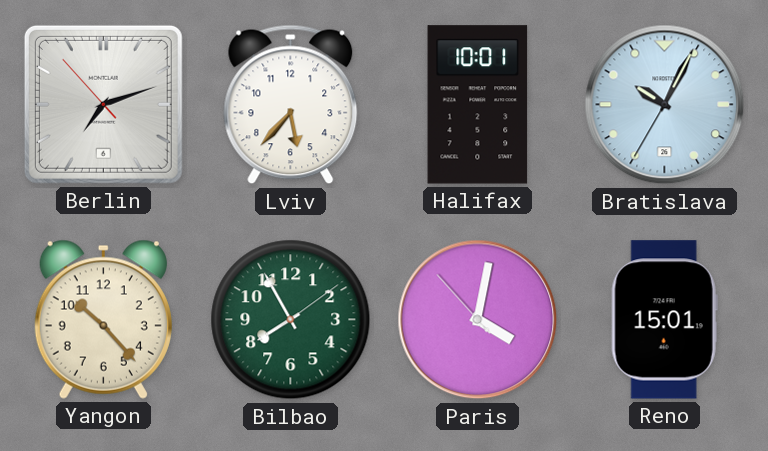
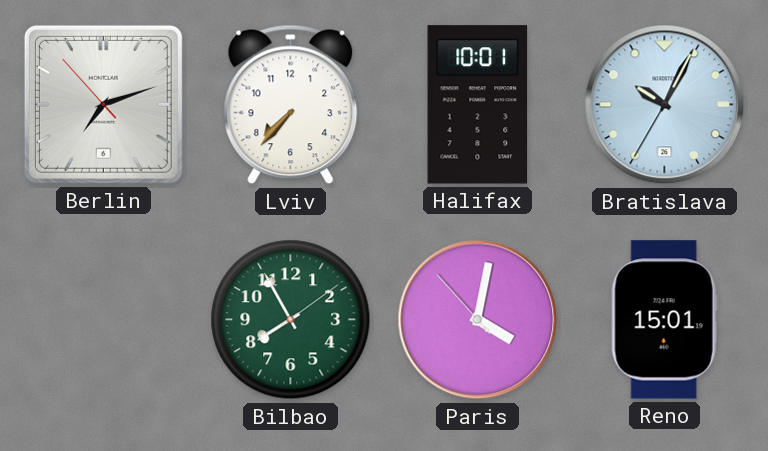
Lviv: 5:37 -> 7:37 (291, 105)
Yangon: 10:23 -> none (103, 319)
